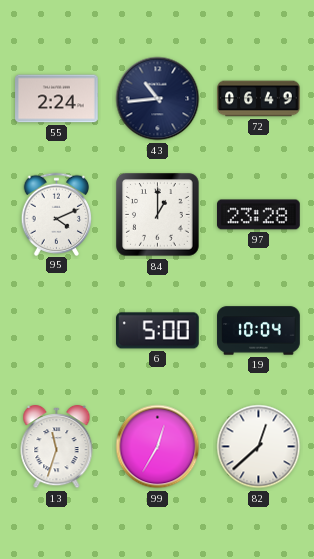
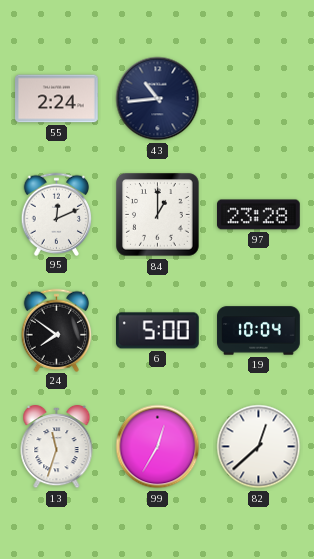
72: 06:49 -> none (259, 99)
95: 4:11 -> 12:11 (57, 214)
24: none -> 7:51 (57, 330)
